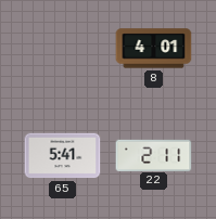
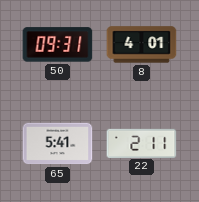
50: none -> 09:31 (58, 45)
